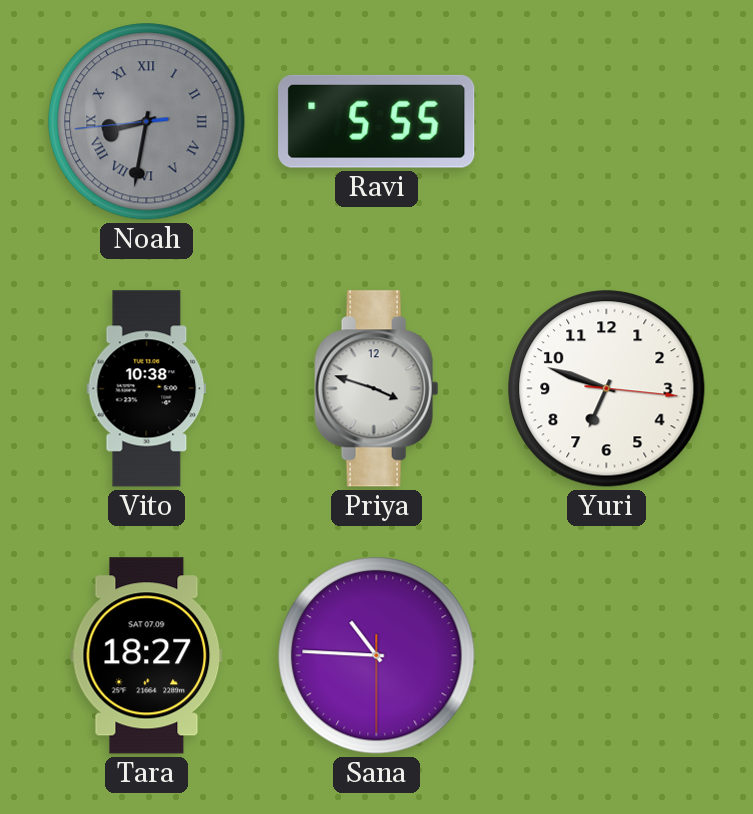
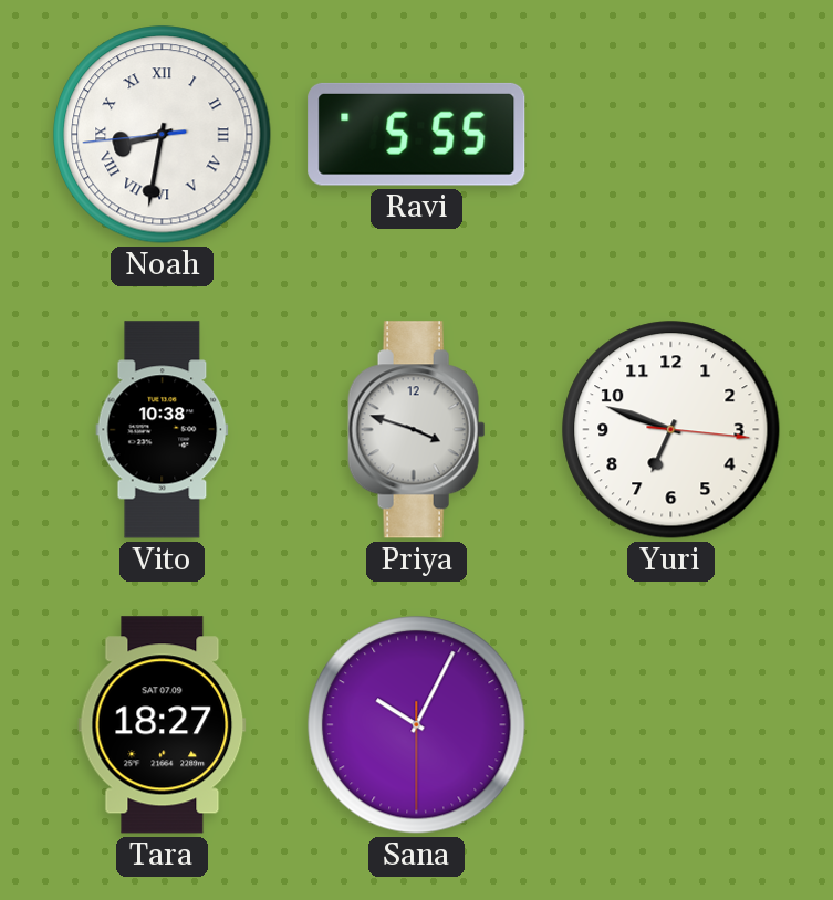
Noah dial: grey -> white (163, 135)
Sana: 10:45 -> 10:04 (417, 725)
